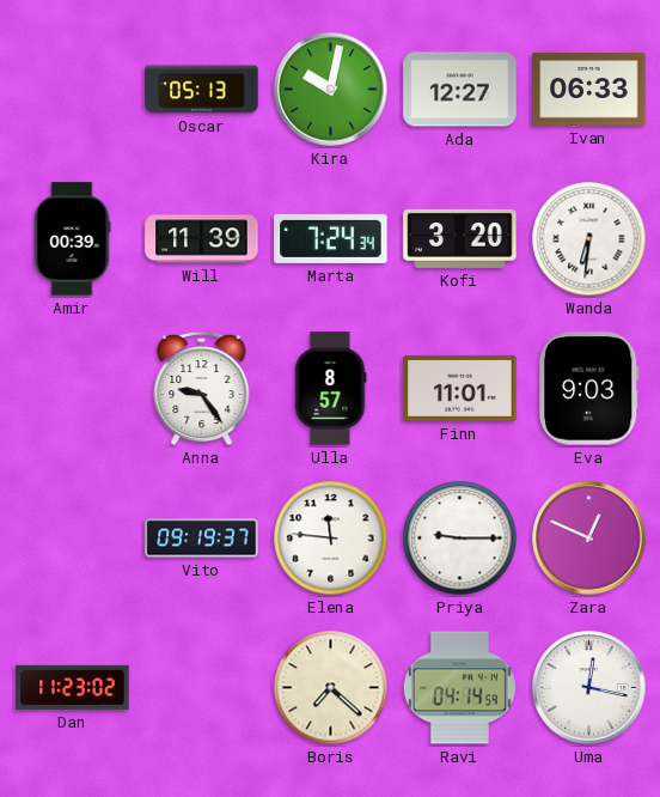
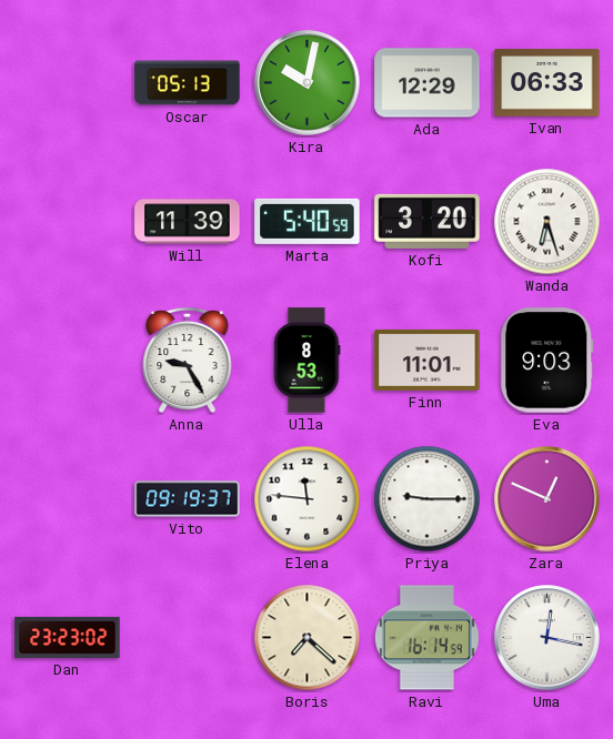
Ada: 12:27 -> 12:29 (428, 83)
Amir: 00:39 -> none (72, 239)
Marta: 7:24 -> 5:40 (308, 221)
Wanda: 6:31 -> 6:27 (547, 222)
Anna: 9:24 -> 9:25 (188, 361)
Ulla: 8:57 -> 8:53 (306, 361)
Dan: 11:23 -> 23:23 (68, 637)
Ravi: 04:14 -> 16:14 (426, 638)
